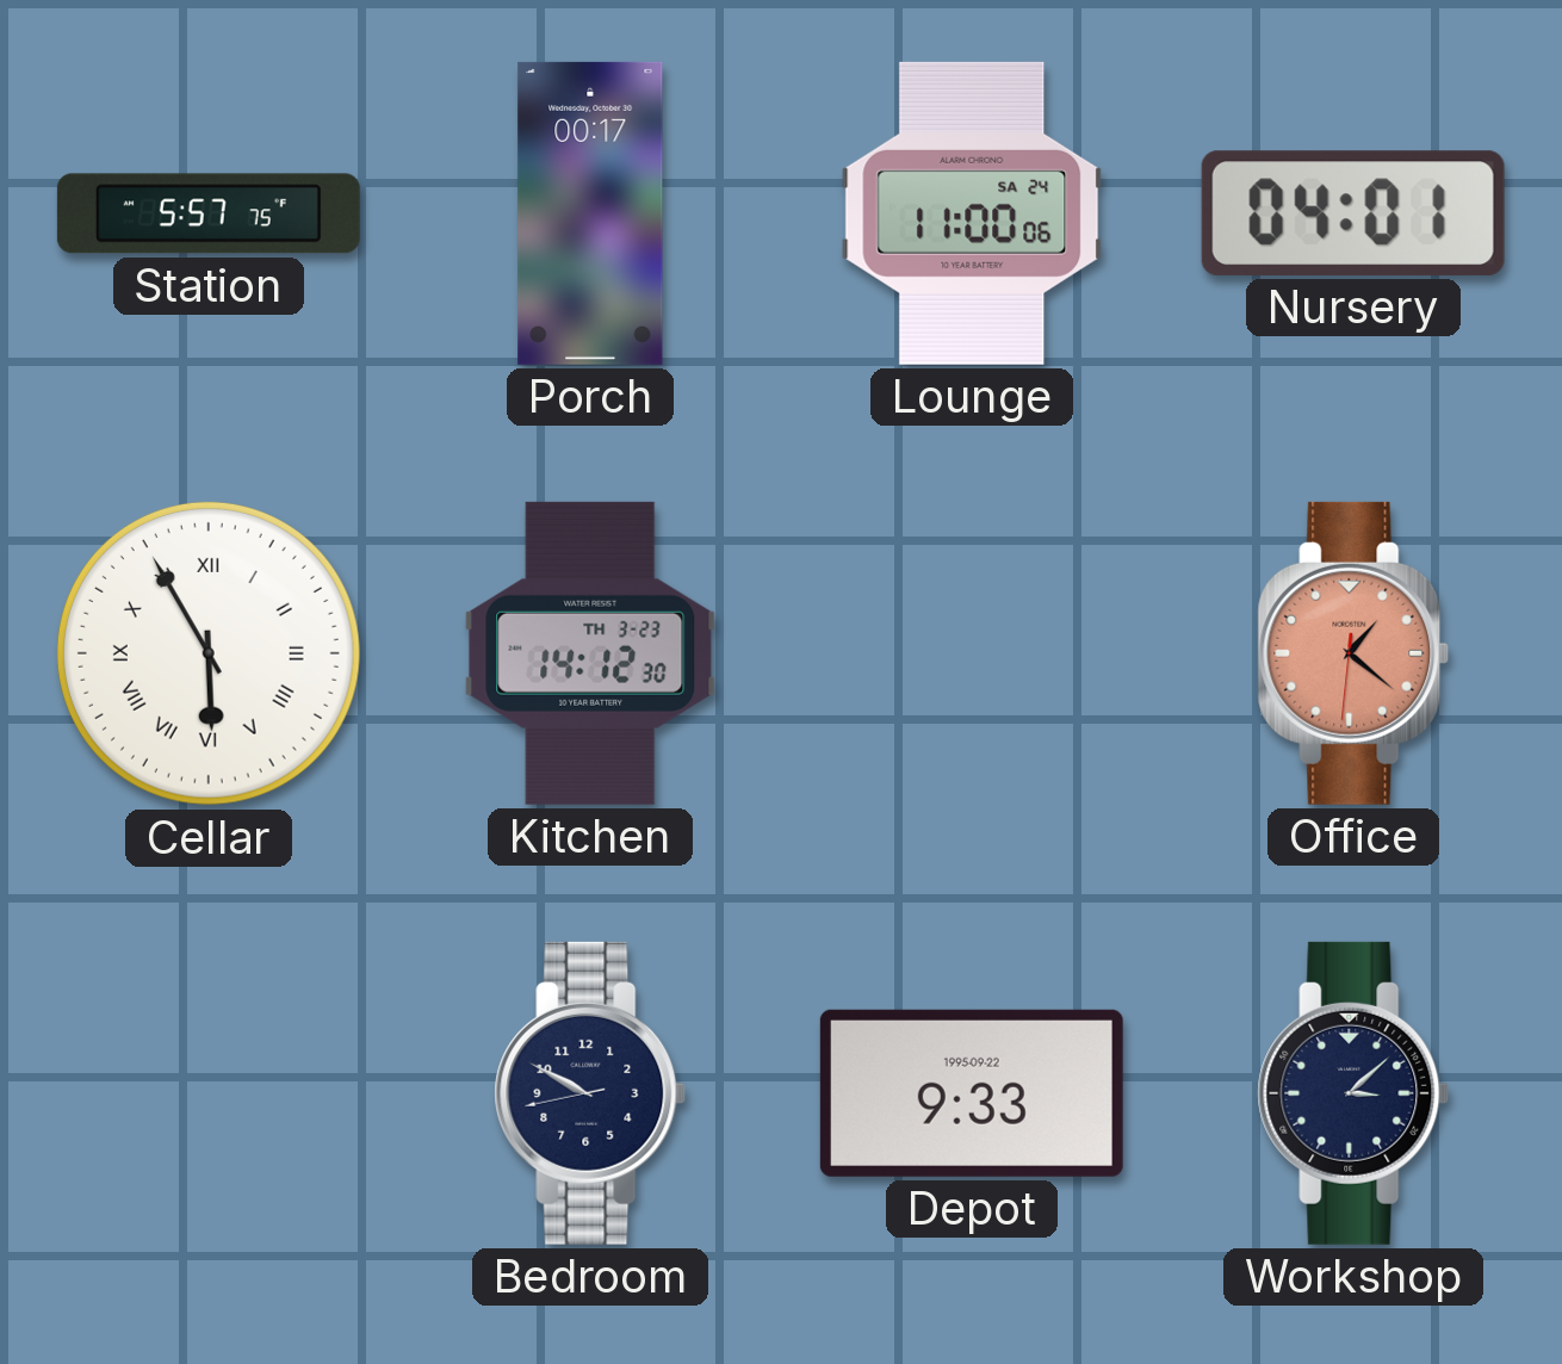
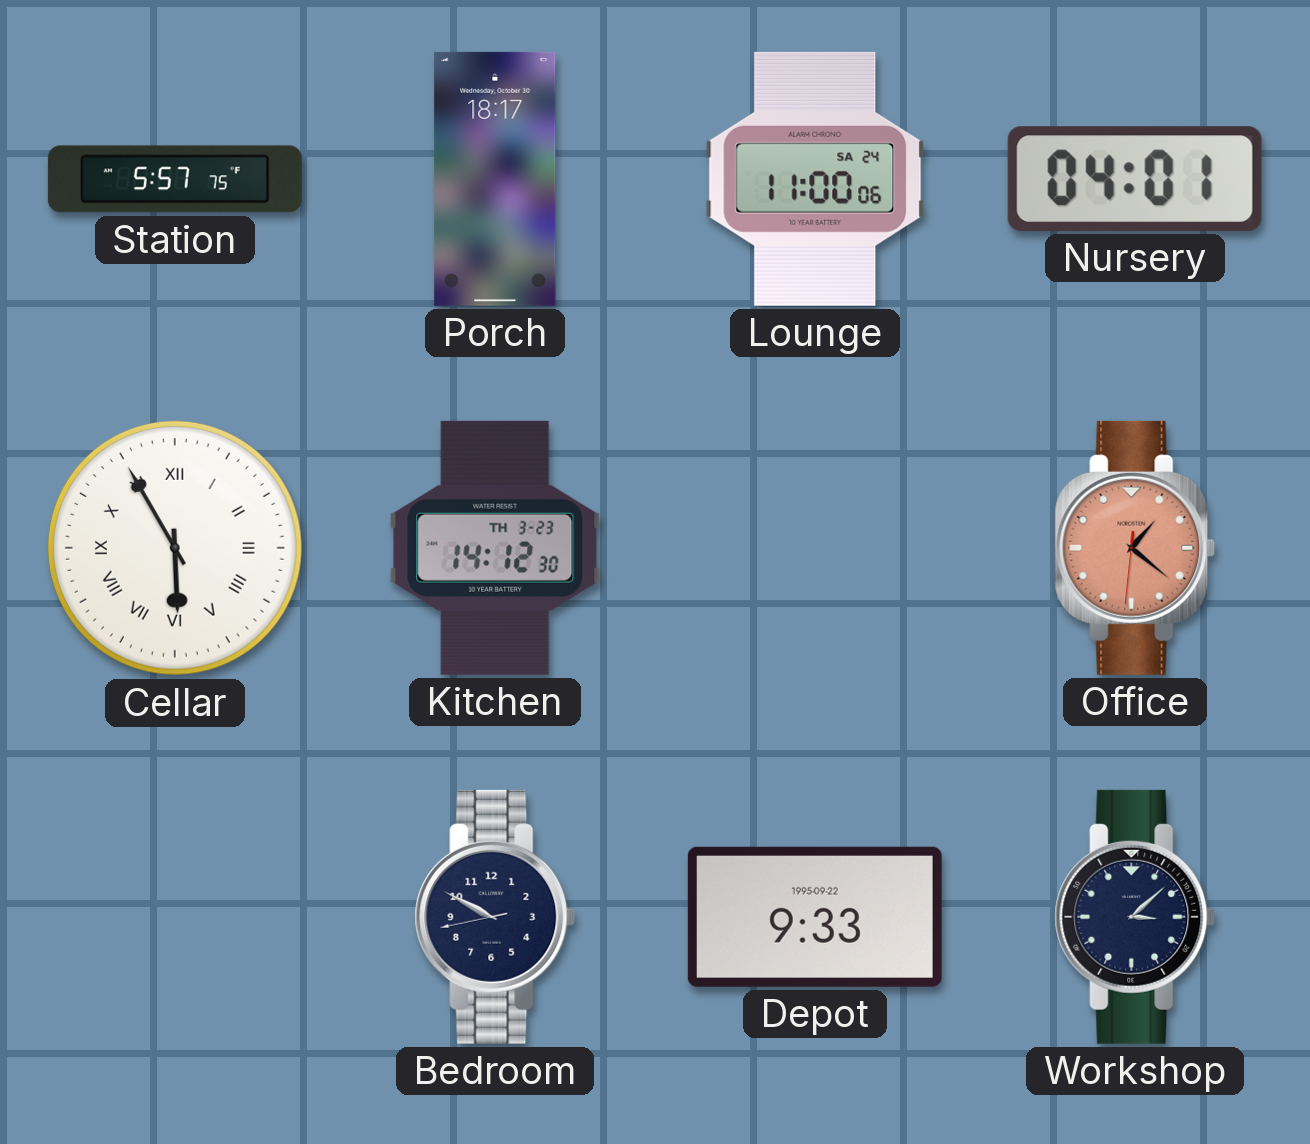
Porch: 00:17 -> 18:17 (495, 179)
